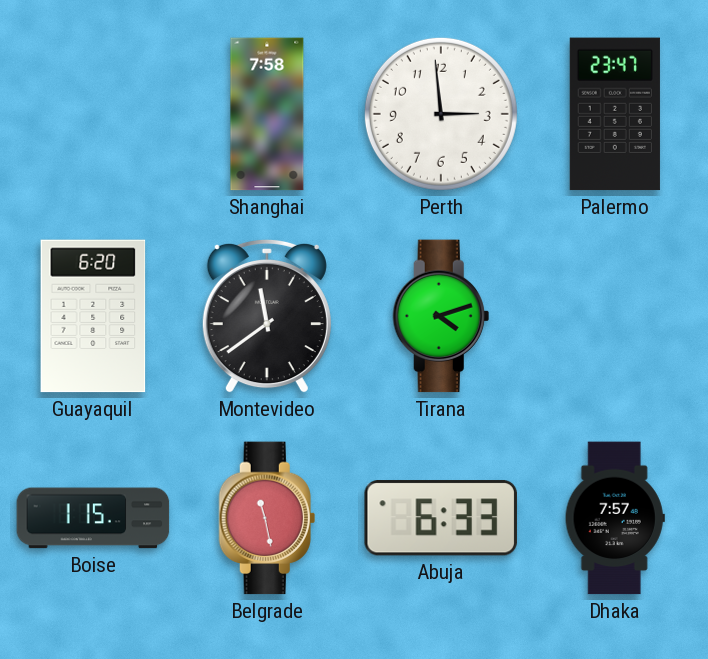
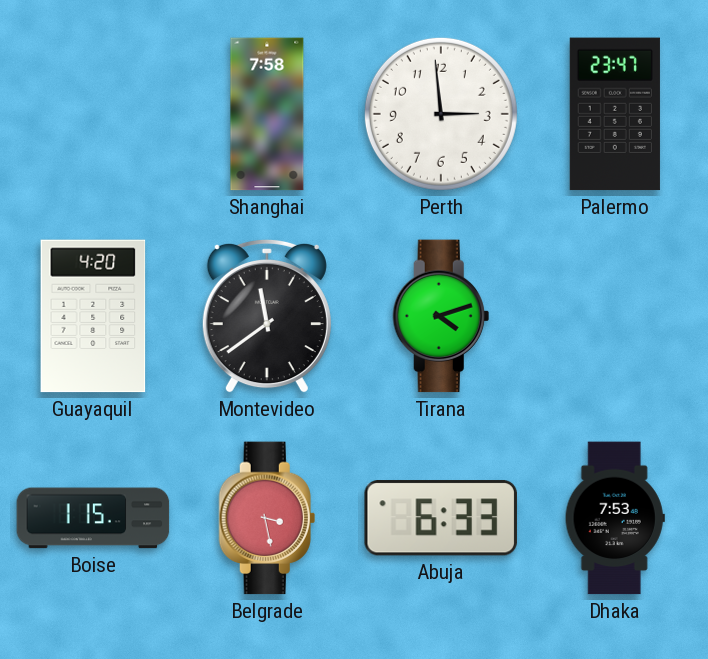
Guayaquil: 6:20 -> 4:20 (93, 316)
Belgrade: 11:28 -> 3:28 (267, 518)
Dhaka: 7:57 -> 7:53 (615, 518)
